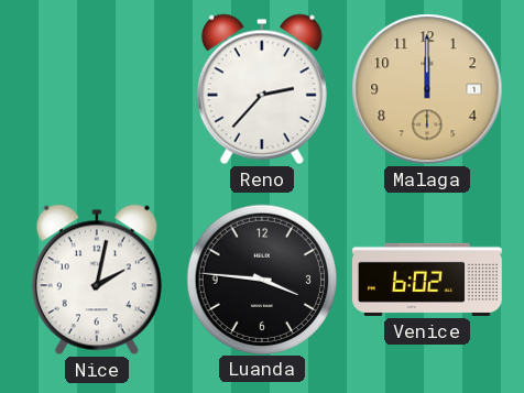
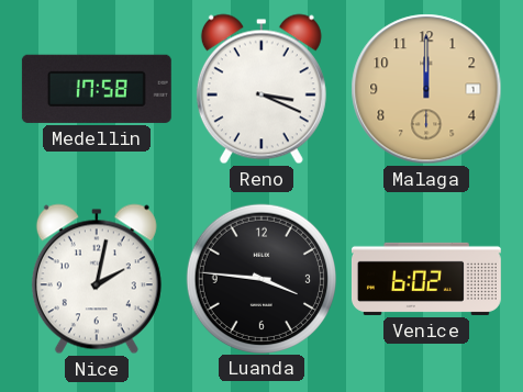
Medellin: none -> 17:58 (97, 89)
Reno: 2:37 -> 3:19 (261, 89)
